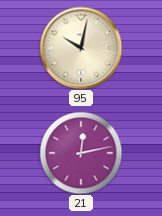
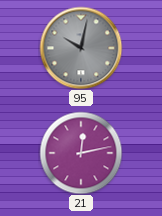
95 dial: cream -> grey (81, 48)
